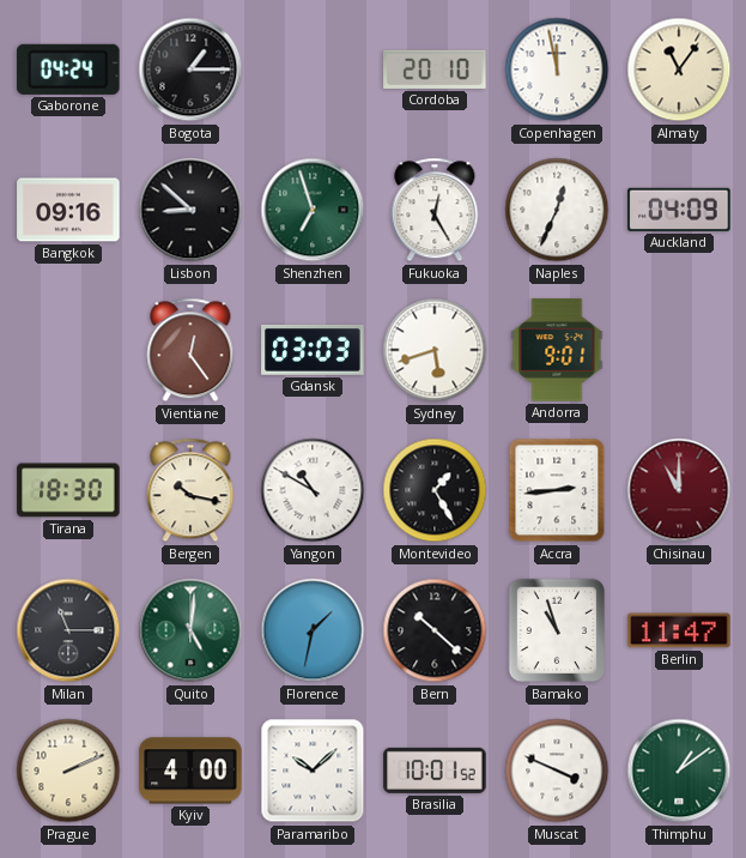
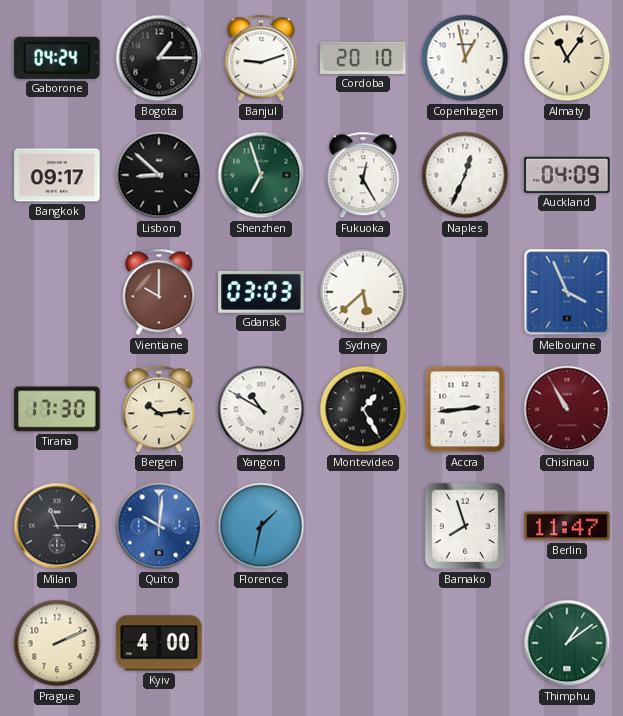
Banjul: none -> 9:12 (261, 58)
Copenhagen: 11:58 -> 12:58 (465, 58)
Bangkok: 09:16 -> 09:17 (57, 175)
Vientiane: 12:24 -> 10:00 (159, 292)
Sydney: 5:42 -> 5:38 (363, 292)
Andorra: 9:01 -> none (557, 350)
Melbourne: none -> 3:56 (567, 292)
Tirana: 18:30 -> 17:30 (57, 409)
Bergen: 10:17 -> 10:14 (159, 409)
Chisinau: 11:00 -> 10:55 (567, 409)
Quito: 5:01 -> 10:01 (159, 526)
Quito dial: green -> blue (159, 526)
Bern: 10:22 -> none (435, 630)
Bamako: 10:57 -> 7:57 (465, 526)
Paramaribo: 10:08 -> none (313, 771)
Brasilia: 10:01 -> none (435, 771)
Muscat: 3:49 -> none (557, 771)
